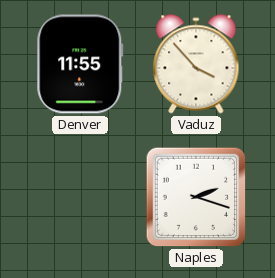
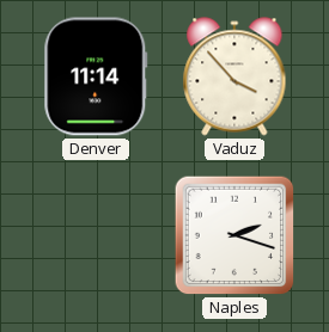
Denver: 11:55 -> 11:14 (96, 76)
